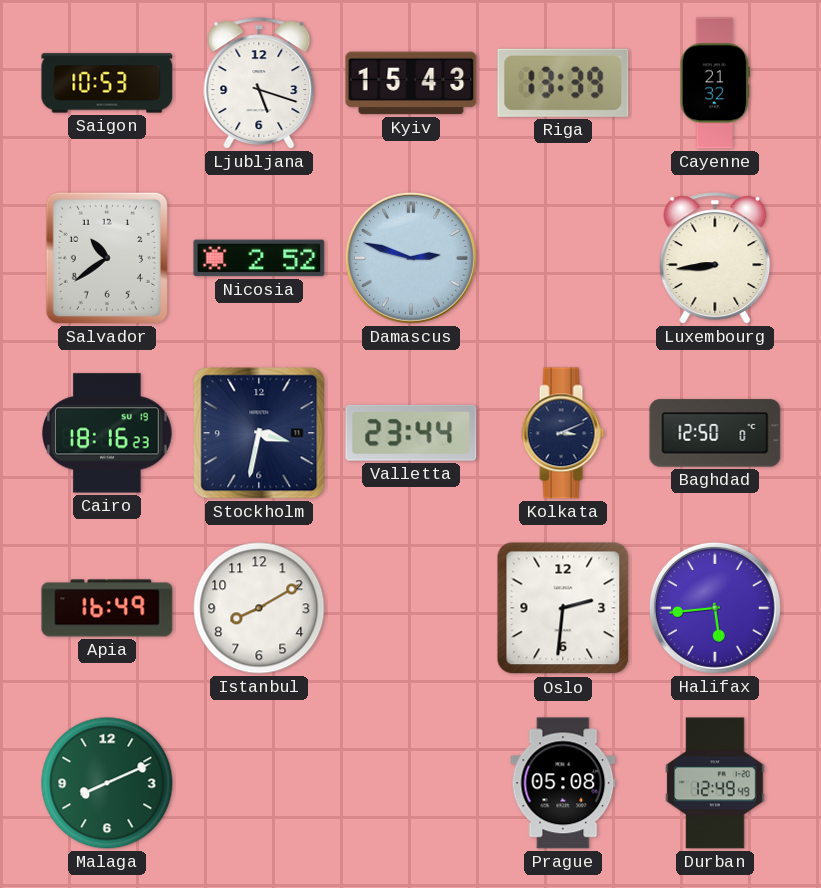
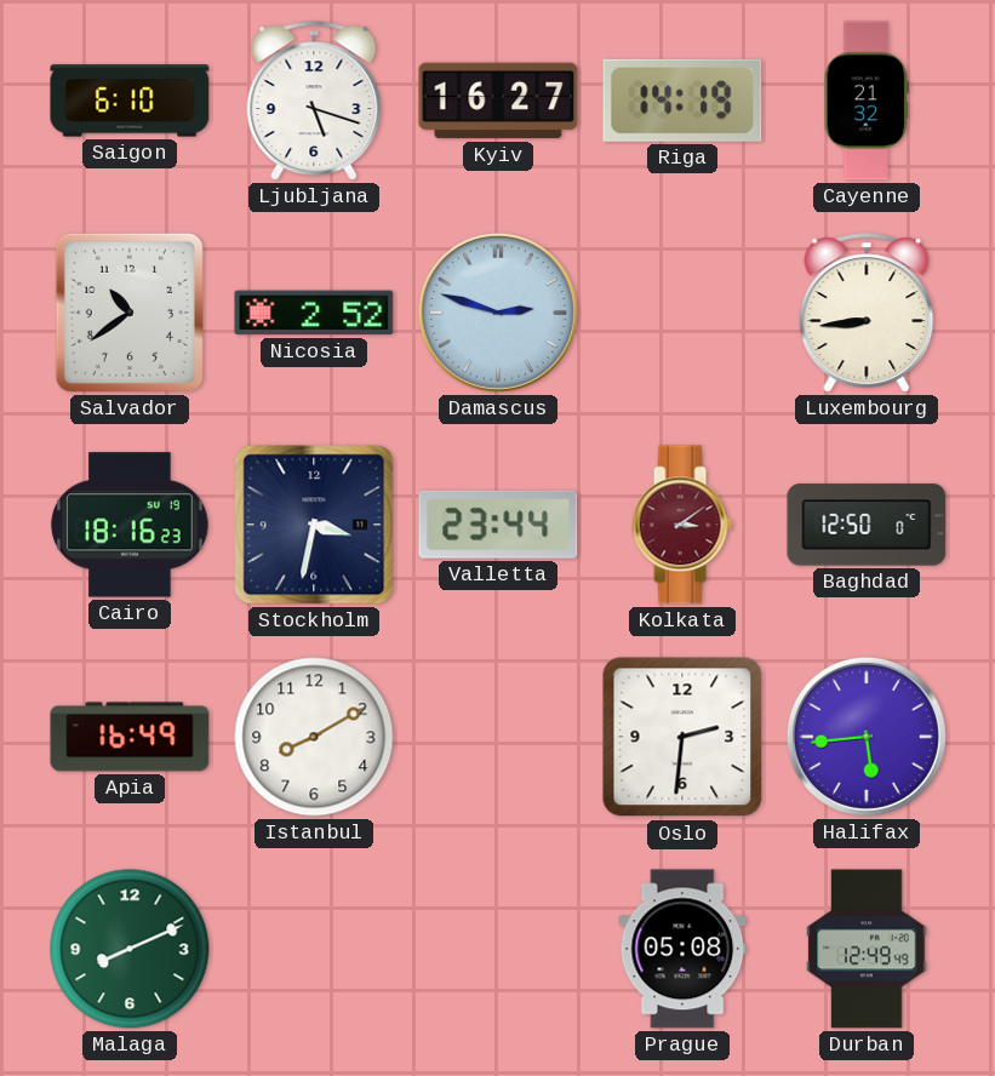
Saigon: 10:53 -> 6:10 (130, 101)
Kyiv: 15:43 -> 16:27 (498, 101)
Riga: 13:39 -> 14:19 (682, 101)
Kolkata: 3:11 -> 3:09 (682, 525)
Kolkata dial: navy -> burgundy (682, 525)
